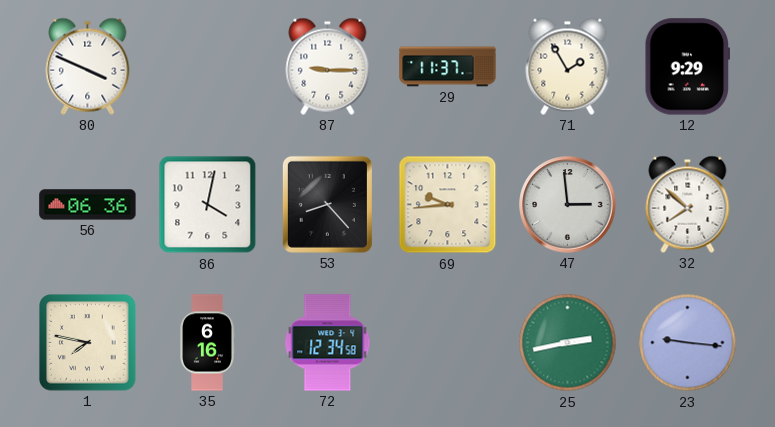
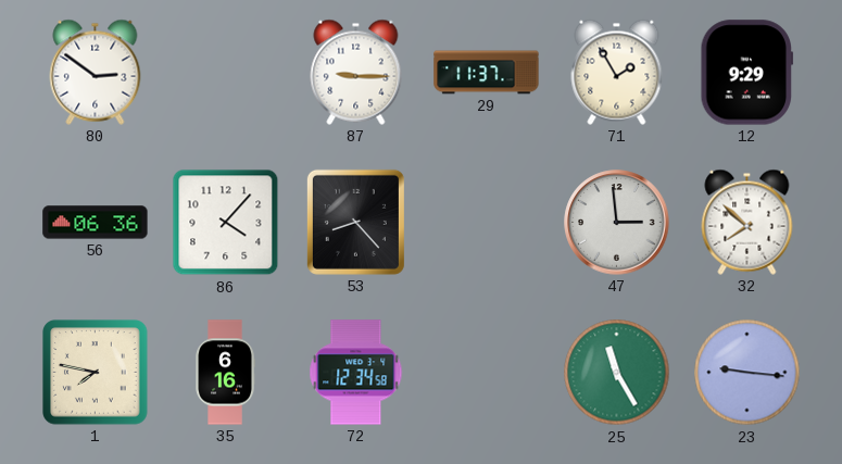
80: 3:49 -> 2:51 (96, 72)
86: 4:02 -> 4:07 (226, 223)
69: 9:44 -> none (448, 205)
25: 2:43 -> 11:25 (617, 373)
